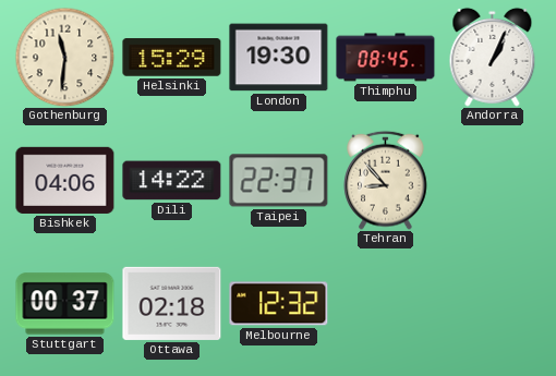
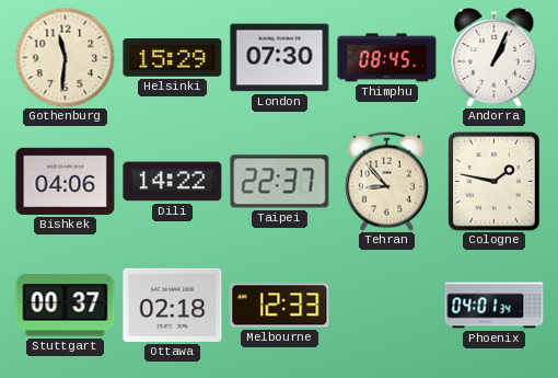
London: 19:30 -> 07:30 (280, 58)
Cologne: none -> 1:47 (495, 182)
Melbourne: 12:32 -> 12:33 (280, 306)
Phoenix: none -> 04:01 (495, 306)
